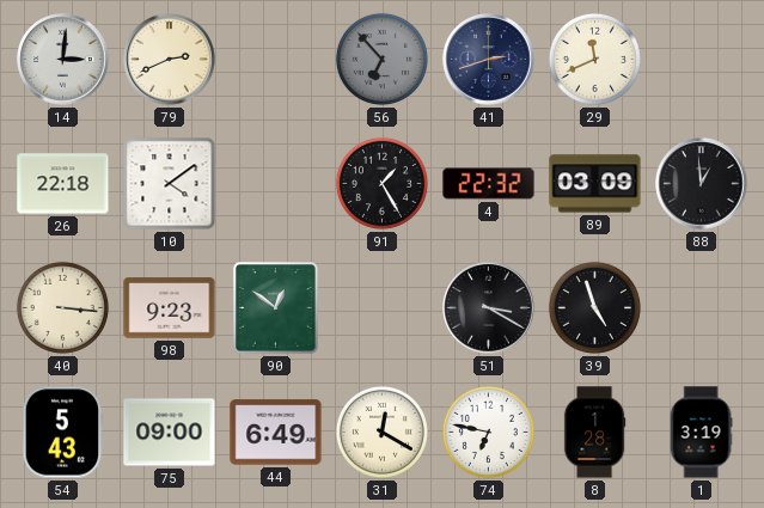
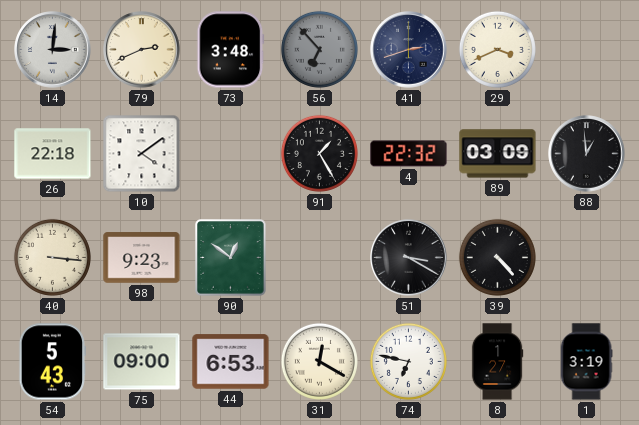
73: none -> 3:48 (231, 50)
29: 11:41 -> 3:41 (497, 49)
39: 4:57 -> 4:23 (497, 257)
44: 6:49 -> 6:53 (231, 362)
8: 1:28 -> 1:27 (497, 362)
